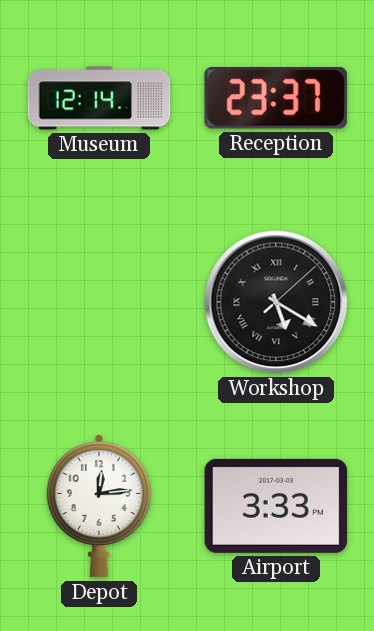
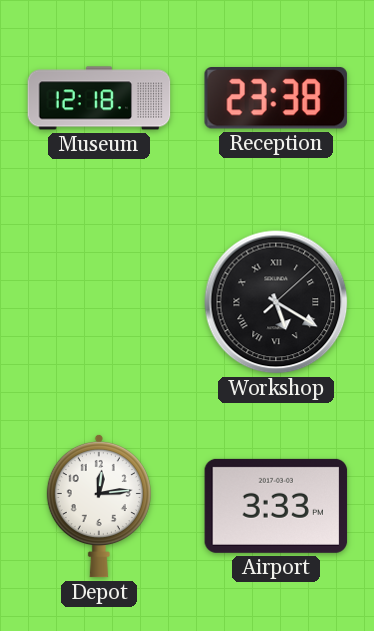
Museum: 12:14 -> 12:18 (99, 98)
Reception: 23:37 -> 23:38 (276, 99)
